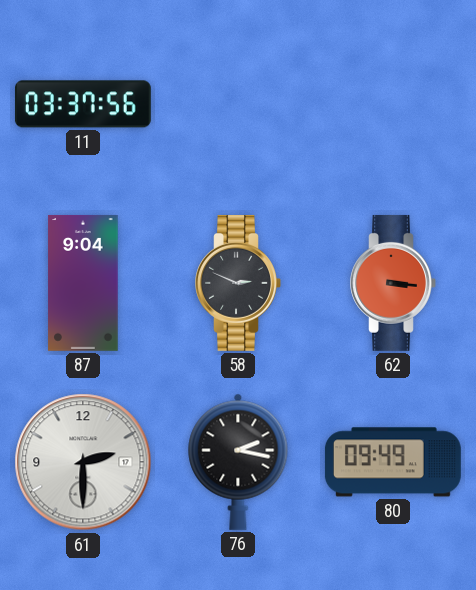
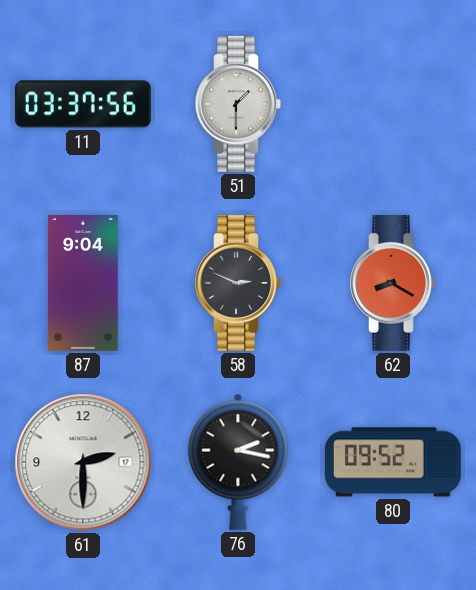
51: none -> 1:30 (238, 104)
62: 3:16 -> 8:20 (393, 283)
80: 09:49 -> 09:52 (393, 462)
